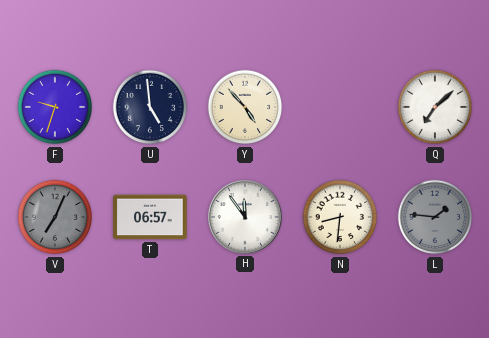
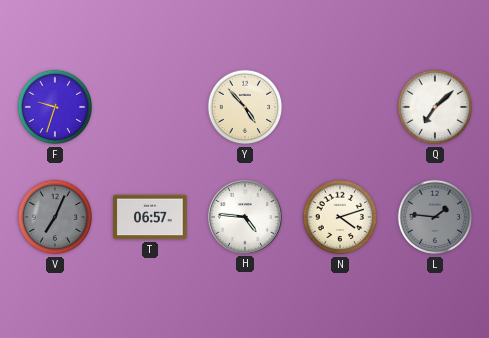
U: 4:59 -> none (150, 107)
H: 11:54 -> 4:46 (245, 217)
N: 8:31 -> 4:12 (340, 217)
